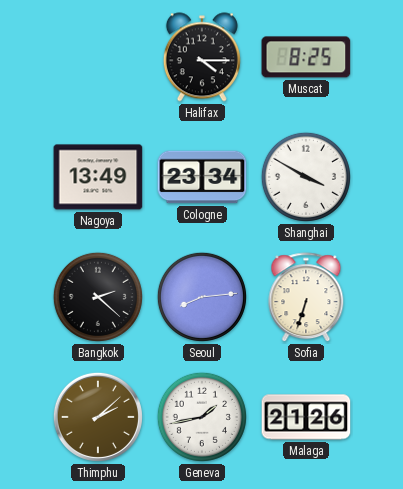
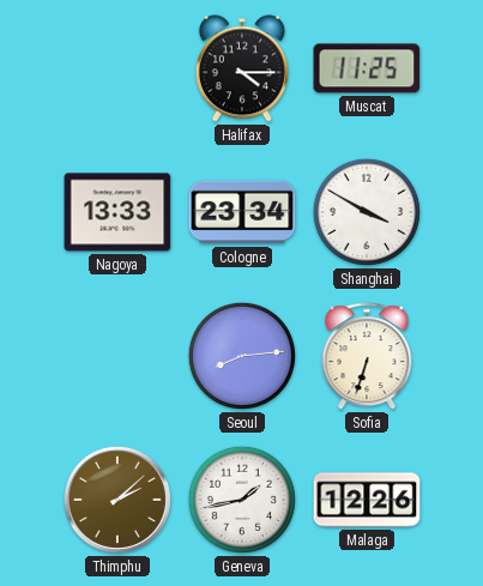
Muscat: 8:25 -> 11:25 (367, 68)
Nagoya: 13:49 -> 13:33 (117, 212)
Bangkok: 2:22 -> none (98, 297)
Malaga: 21:26 -> 12:26 (367, 500)
